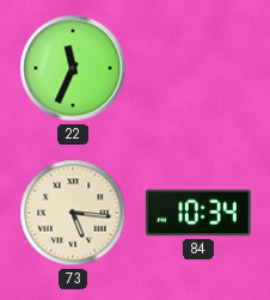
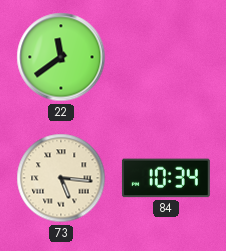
22: 11:34 -> 11:39 (61, 57)
